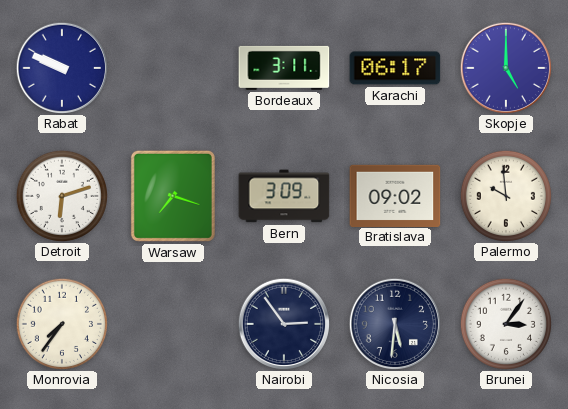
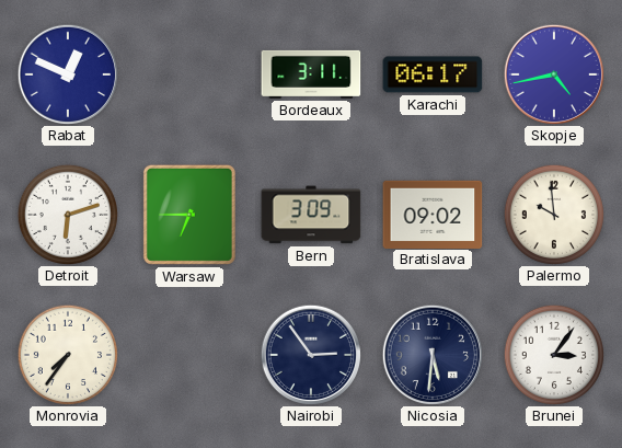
Rabat: 9:49 -> 12:49 (67, 73)
Skopje: 5:00 -> 4:43 (553, 73)
Warsaw: 7:18 -> 6:45 (189, 215)
